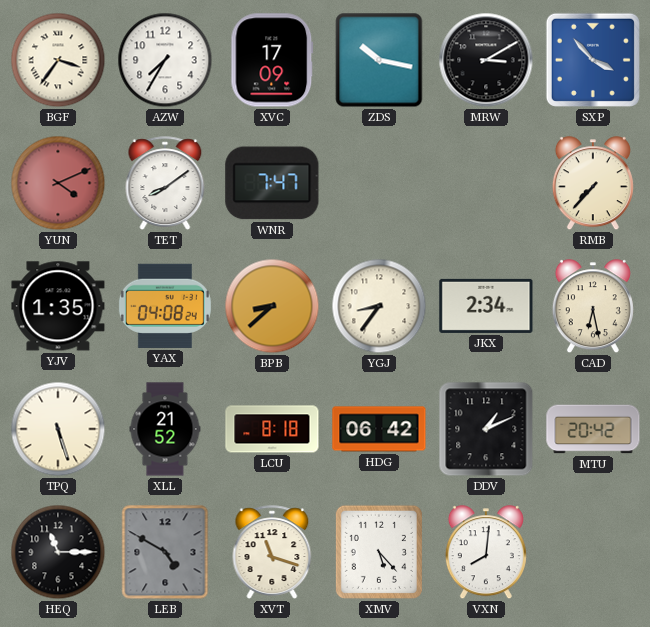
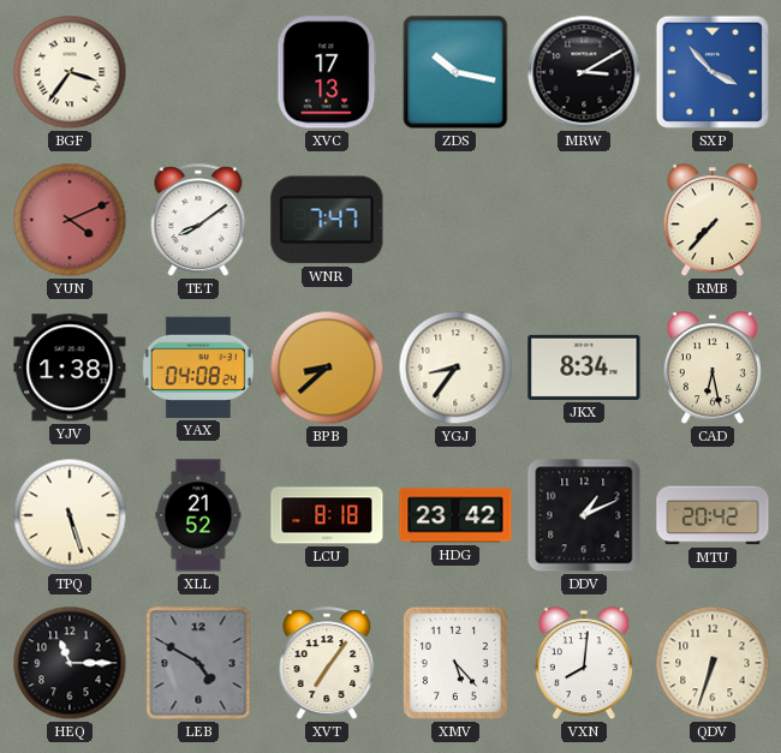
AZW: 7:35 -> none (165, 60)
XVC: 17:09 -> 17:13 (327, 72)
YJV: 1:35 -> 1:38 (70, 367)
JKX: 2:34 -> 8:34 (584, 367)
HDG: 06:42 -> 23:42 (455, 515)
XVT: 11:18 -> 7:06 (327, 663)
QDV: none -> 6:33 (713, 663)
